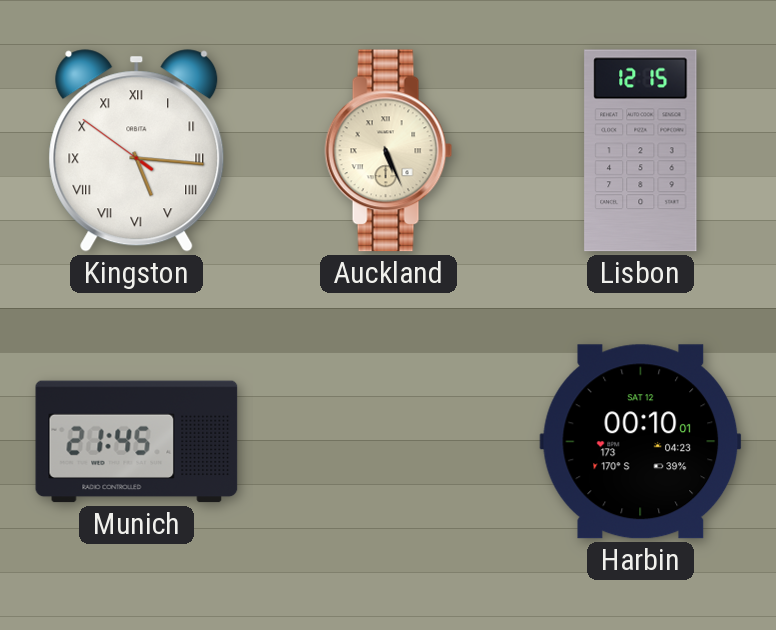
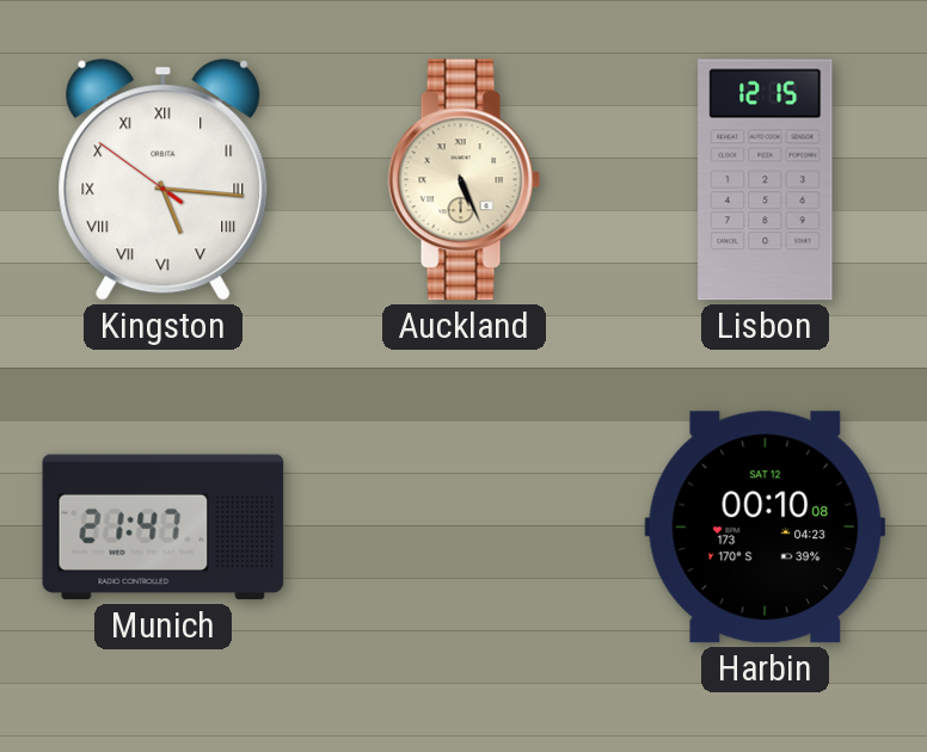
Munich: 21:45 -> 21:47 (164, 528)
Harbin: 00:10:01 -> 00:10:08 (766, 528)
